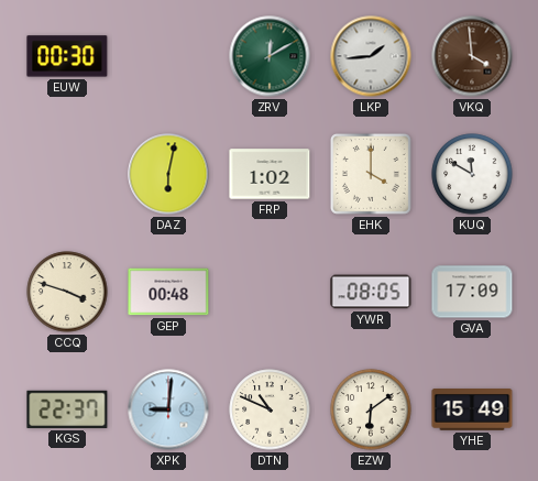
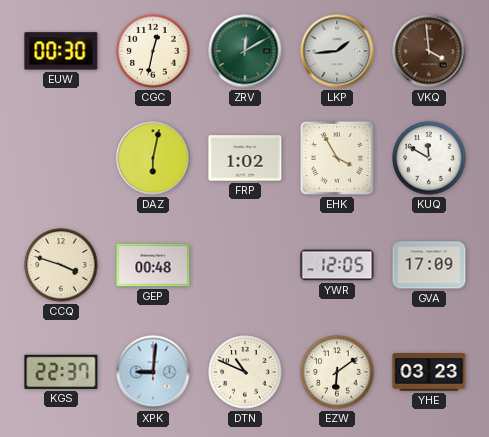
CGC: none -> 12:32 (153, 51)
EHK: 4:00 -> 3:55 (337, 158)
YWR: 08:05 -> 12:05 (337, 265)
YHE: 15:49 -> 03:23 (429, 373)
